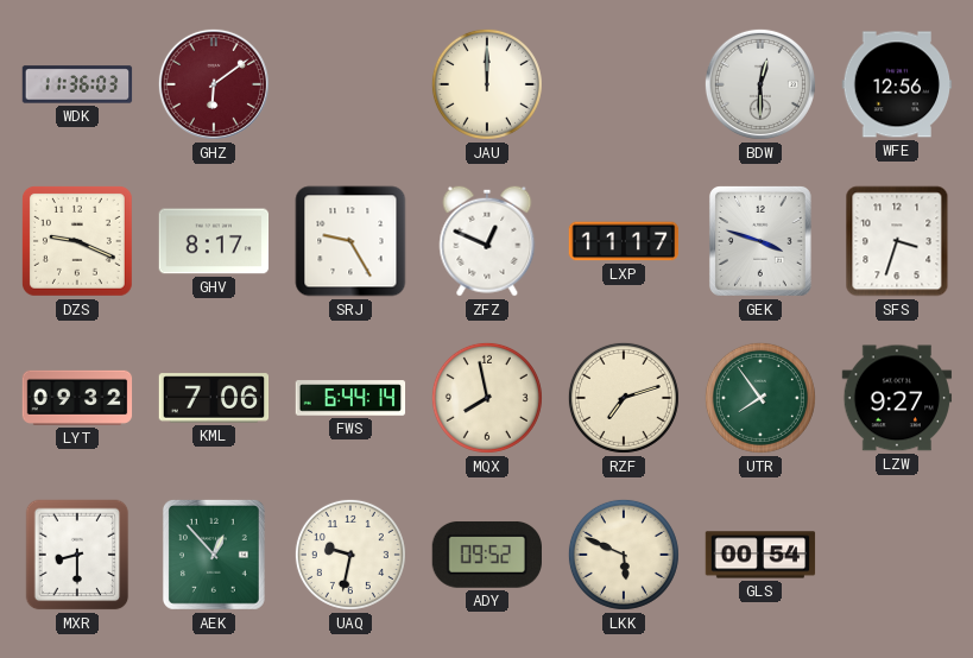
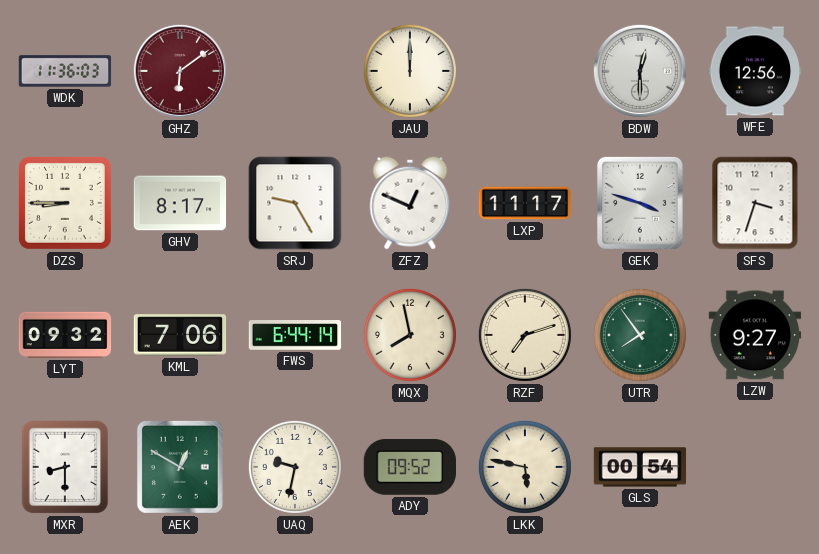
DZS: 9:19 -> 8:45 (65, 203)
AEK: 12:53 -> 12:50 (180, 467)
LKK: 5:49 -> 5:47 (525, 467)
